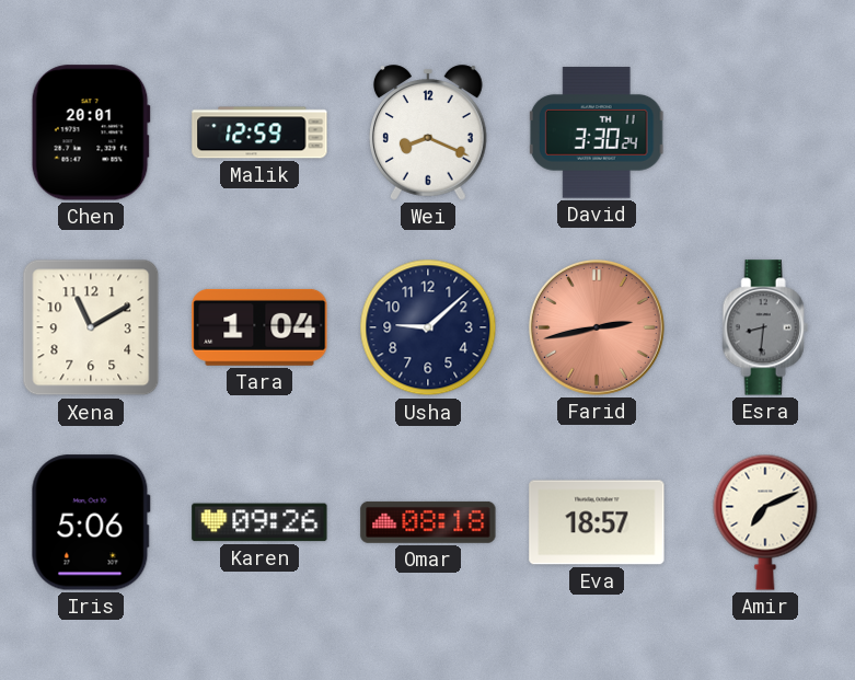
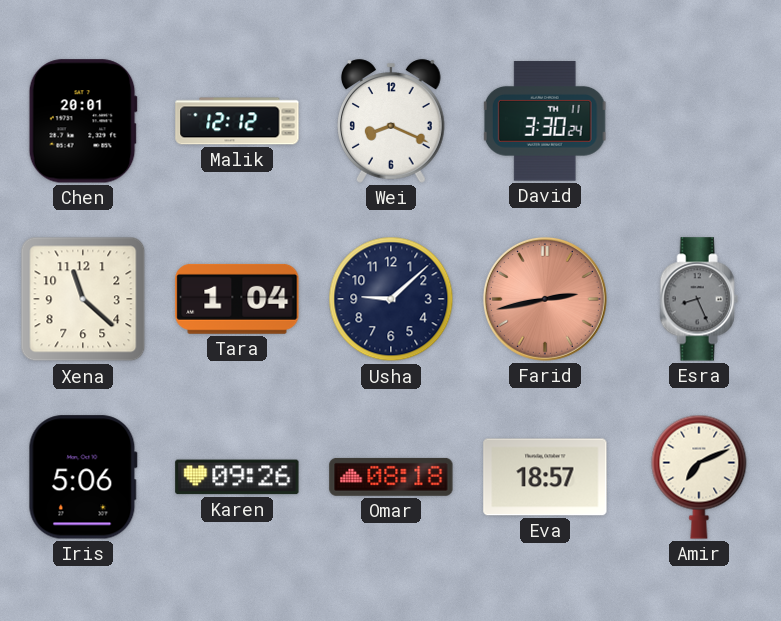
Malik: 12:59 -> 12:12 (237, 121)
Xena: 11:10 -> 11:22 (83, 299)
Esra: 8:31 -> 8:26 (699, 299)
